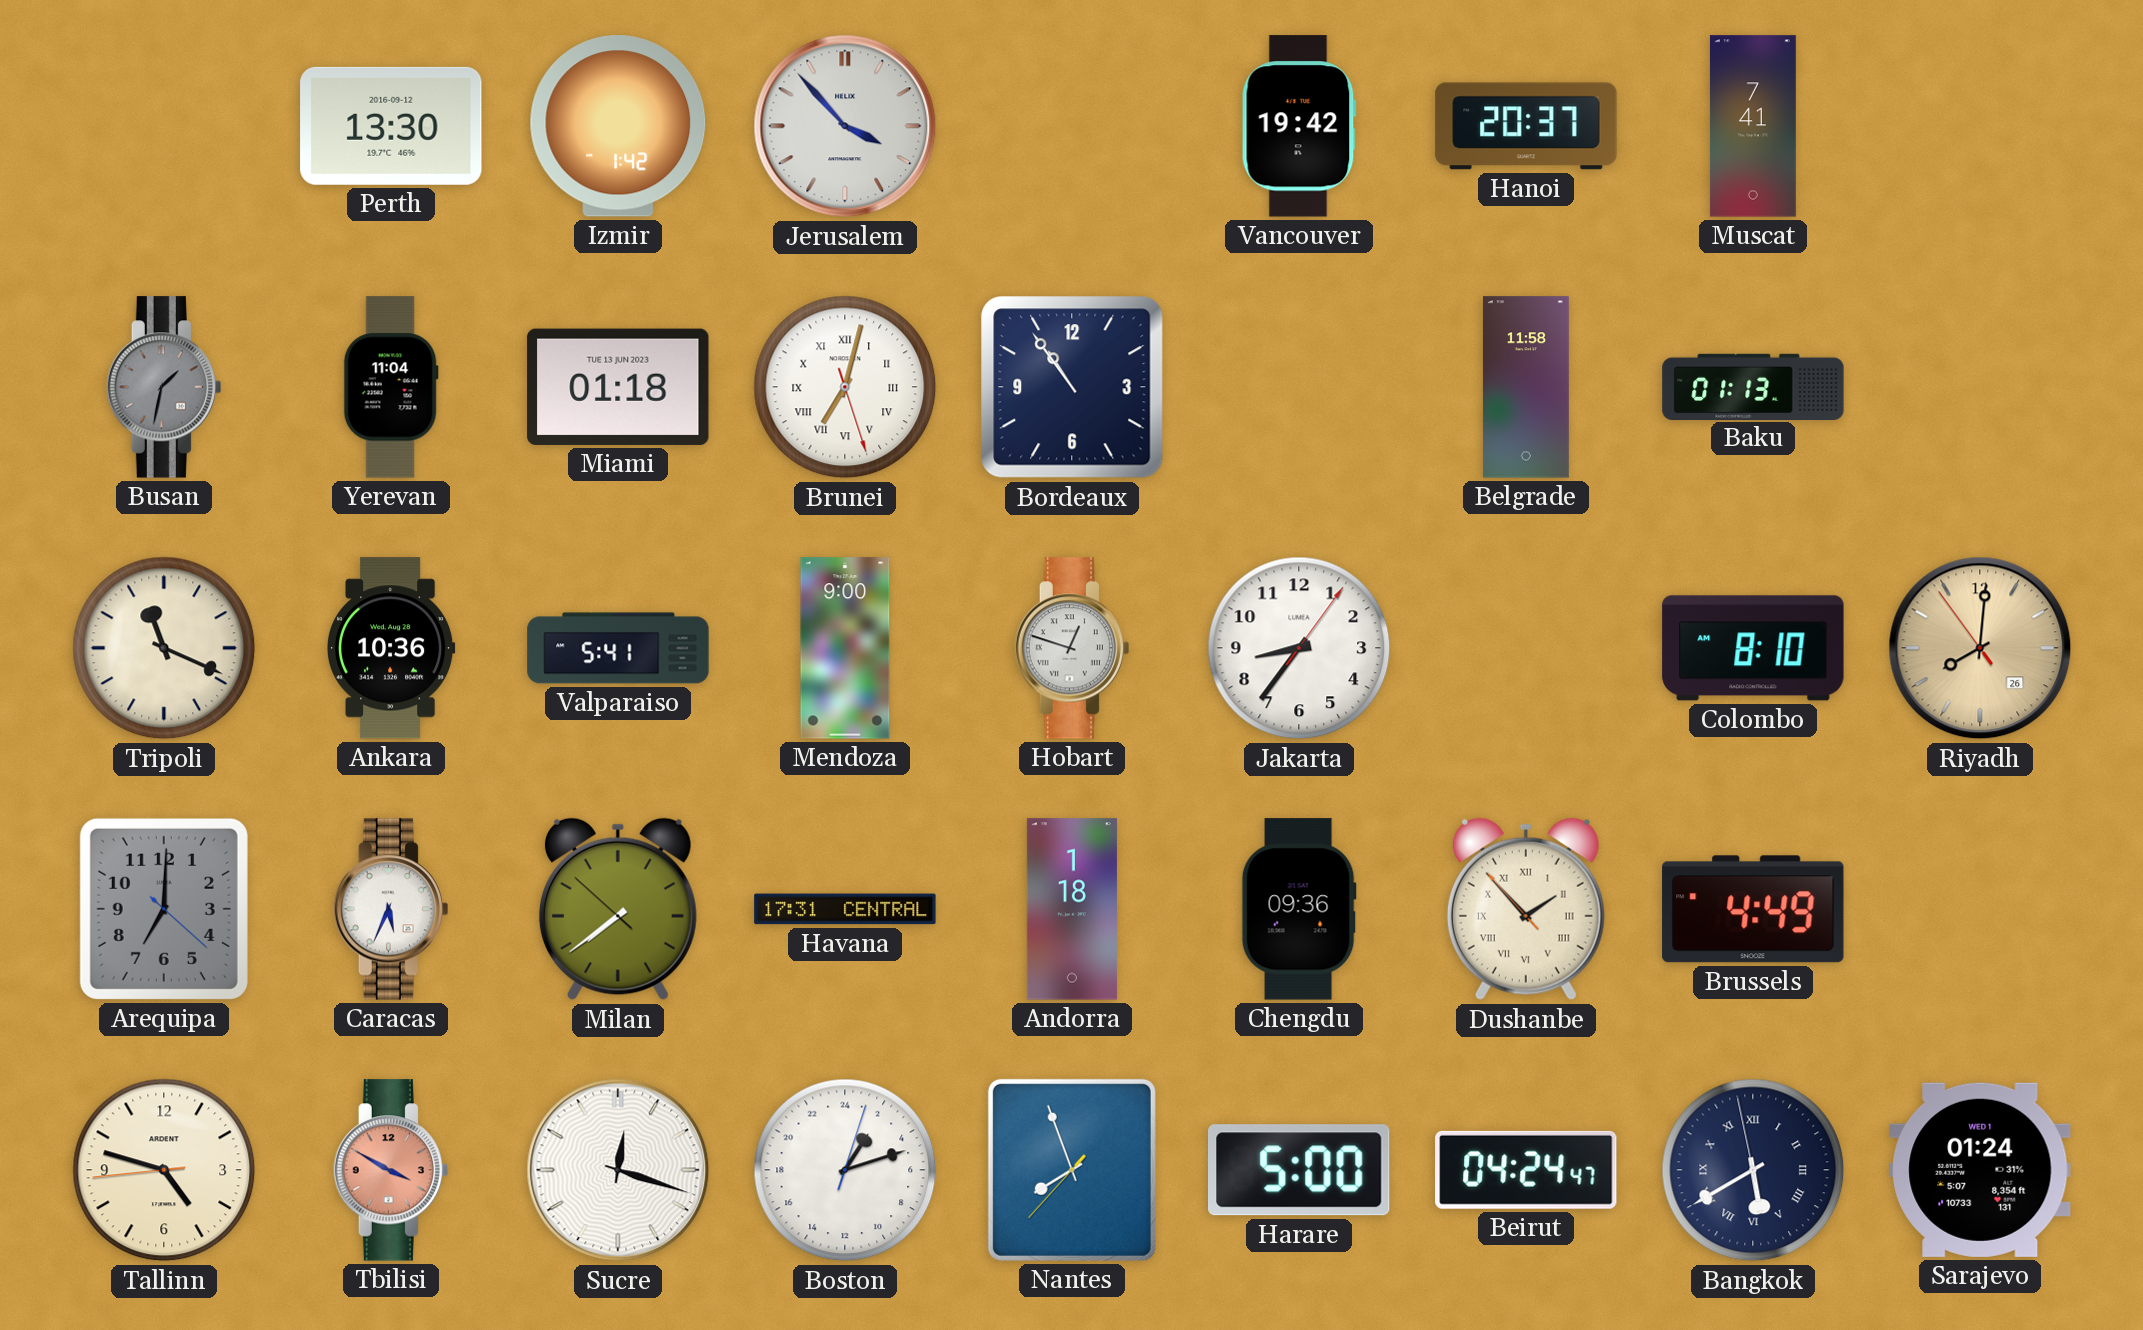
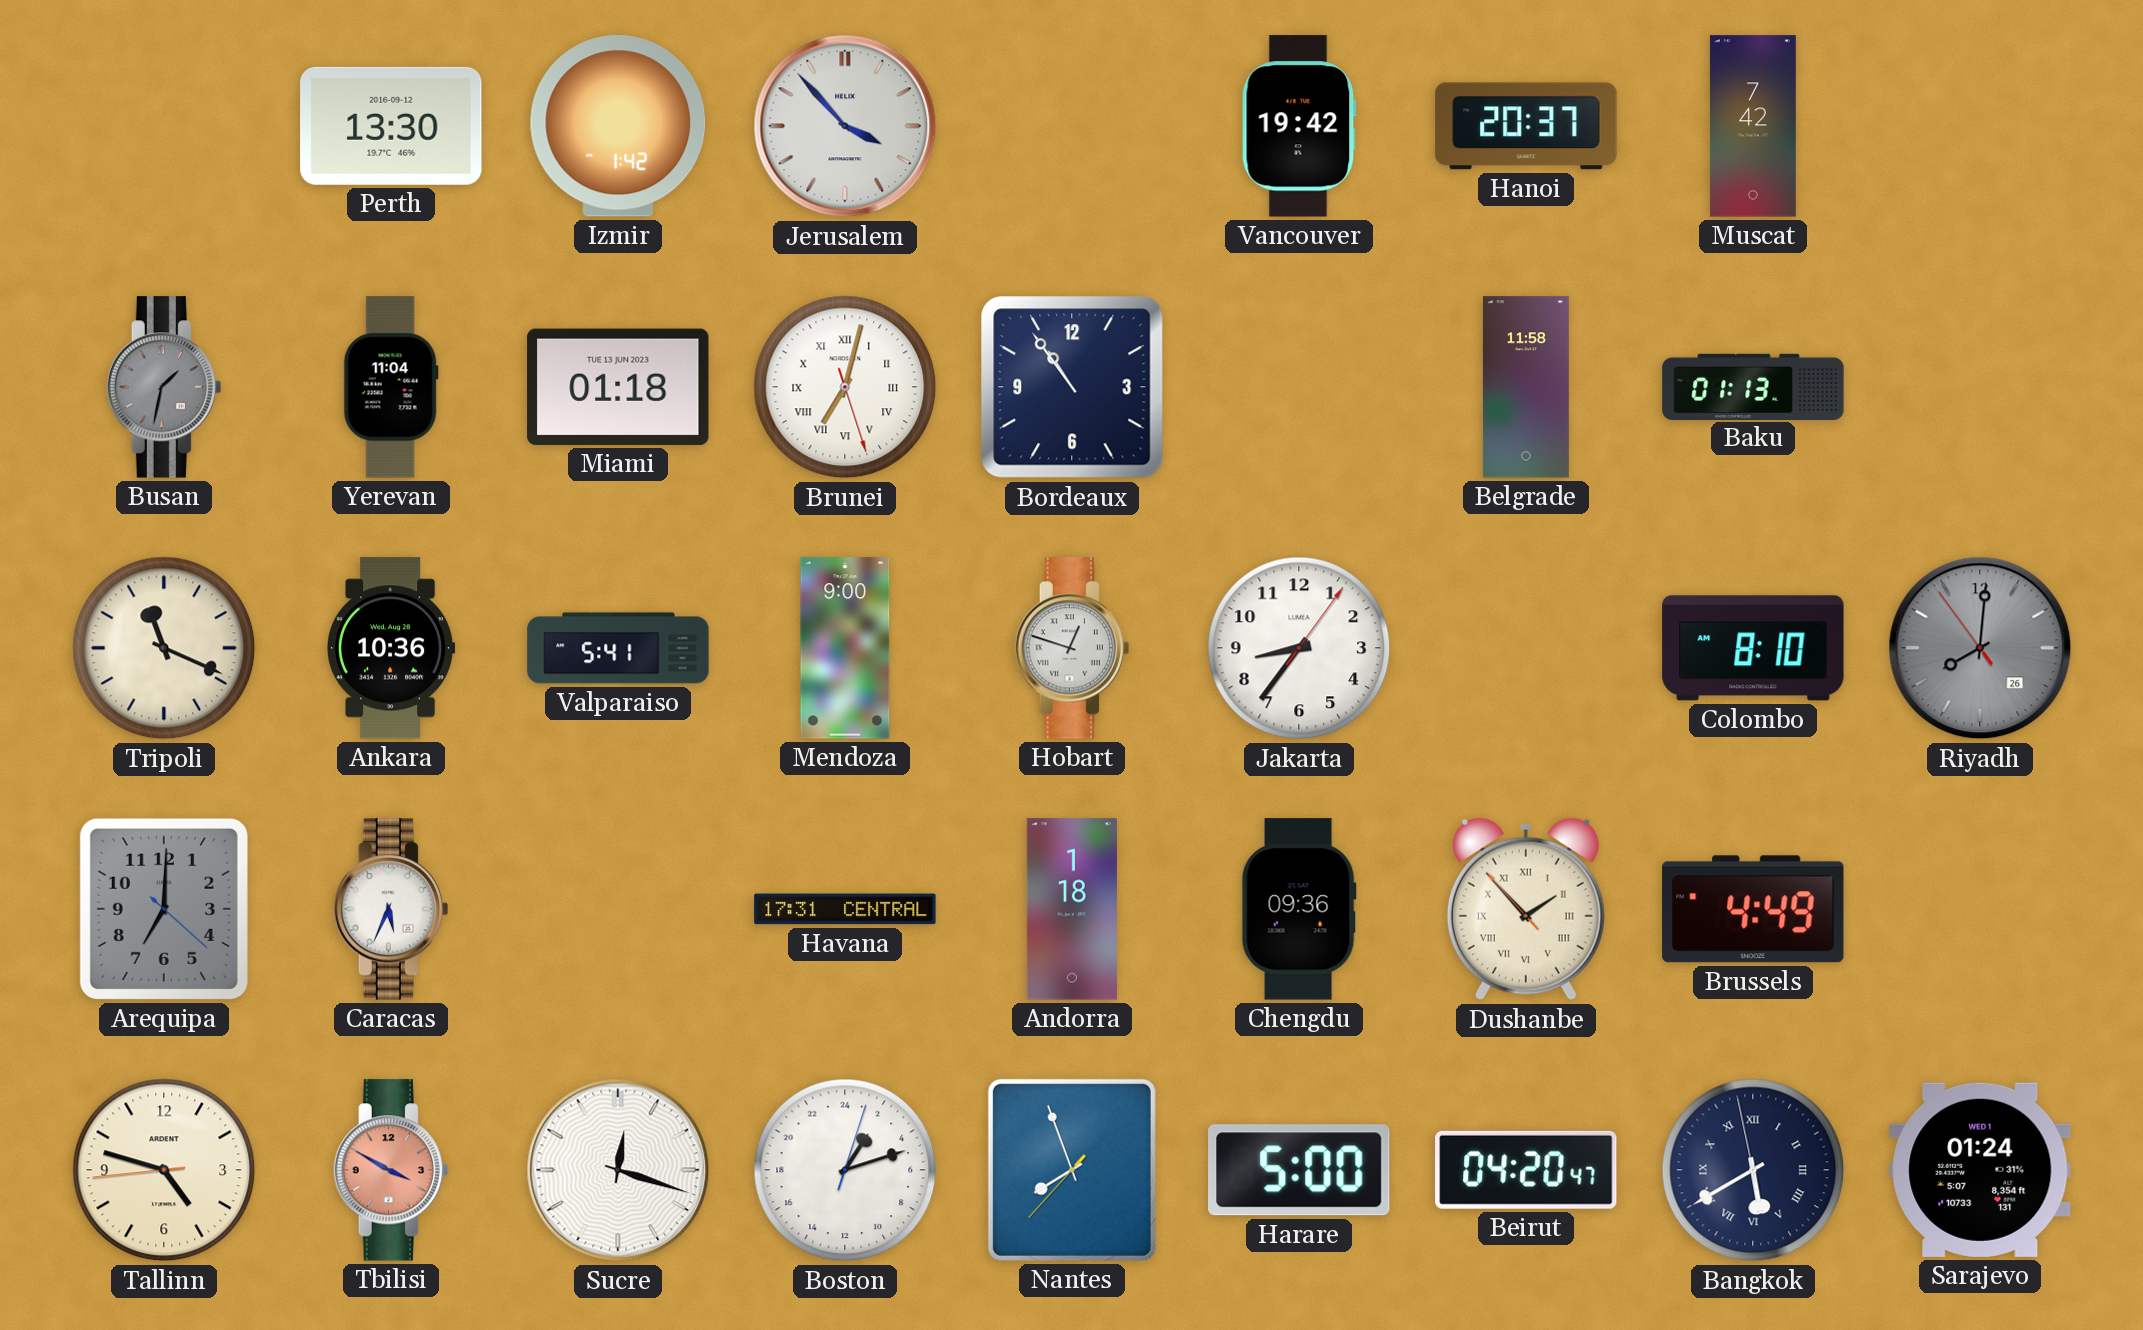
Muscat: 7:41 -> 7:42 (1753, 126)
Riyadh dial: champagne -> grey (1980, 648)
Milan: 7:38 -> none (618, 909)
Beirut: 04:24 -> 04:20 (1526, 1170)
